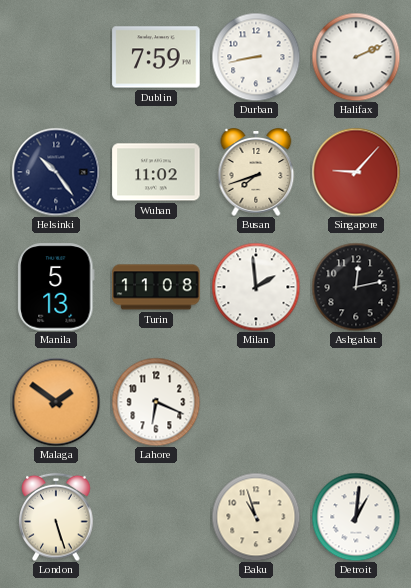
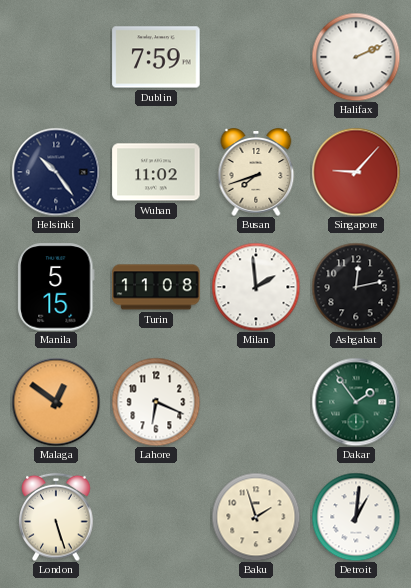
Durban: 8:43 -> none (256, 57)
Manila: 5:13 -> 5:15 (56, 287)
Malaga: 1:51 -> 12:51 (56, 402)
Dakar: none -> 1:54 (356, 402)
Baku: 10:57 -> 1:57 (256, 517)
